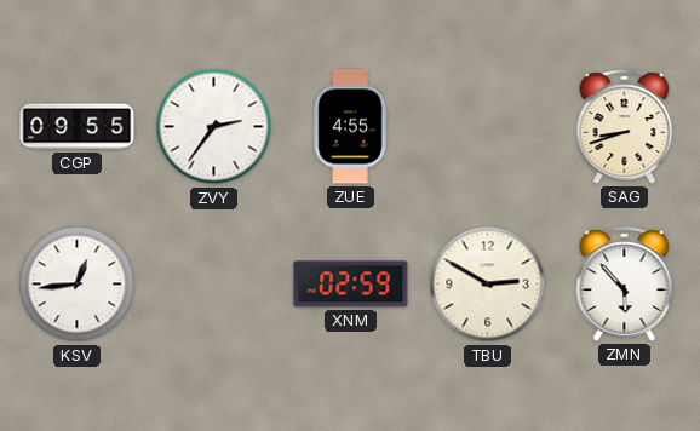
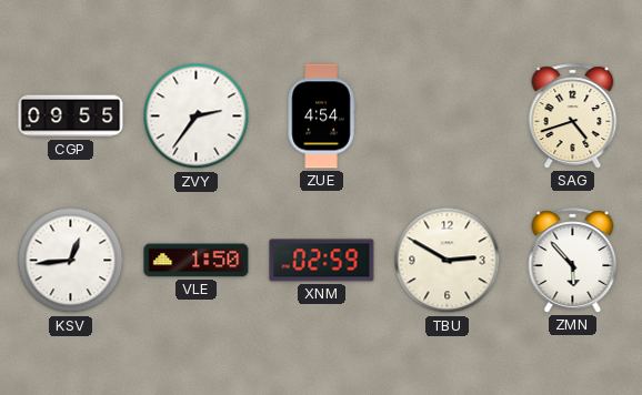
ZUE: 4:55 -> 4:54 (321, 117)
SAG: 8:42 -> 4:42 (573, 117)
VLE: none -> 1:50 (197, 261)
